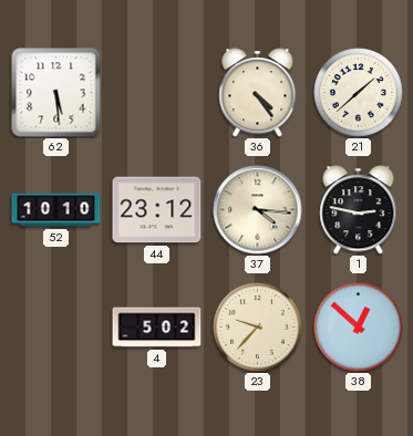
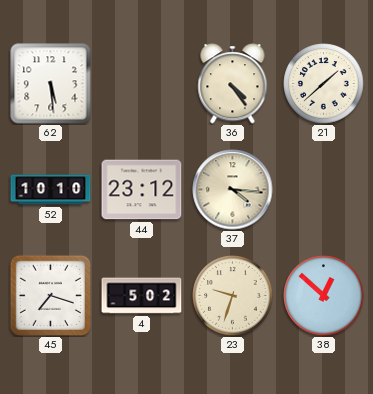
1: 2:47 -> none (359, 210)
45: none -> 7:18 (50, 295)
23: 9:37 -> 9:33 (233, 296)
